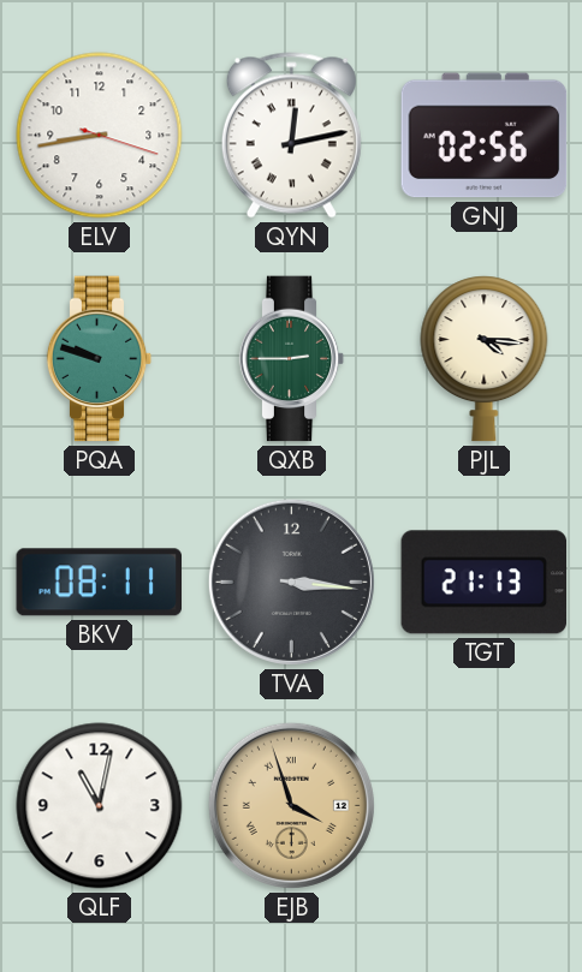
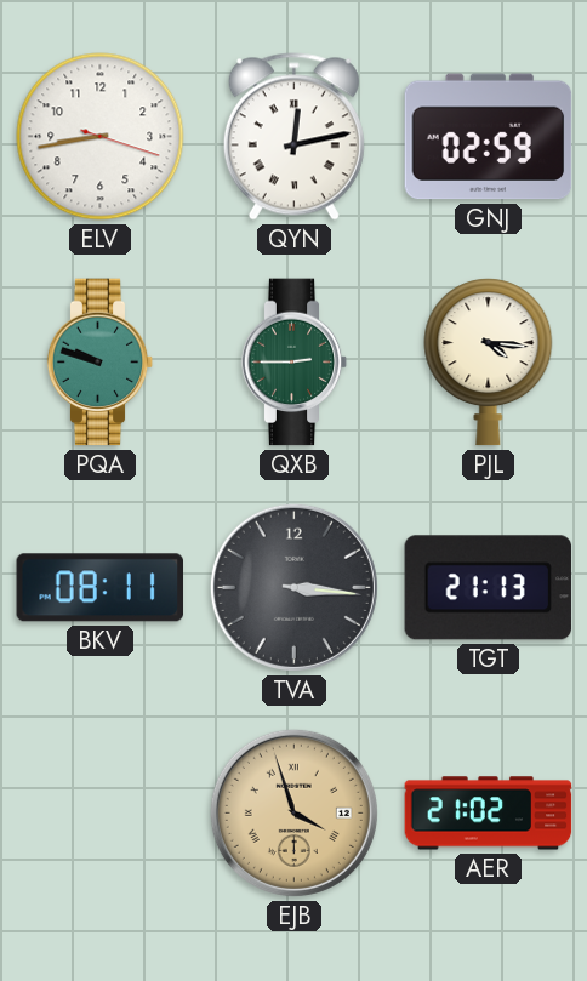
GNJ: 02:56 -> 02:59 (489, 137)
QLF: 11:02 -> none (100, 806)
AER: none -> 21:02 (489, 814)
